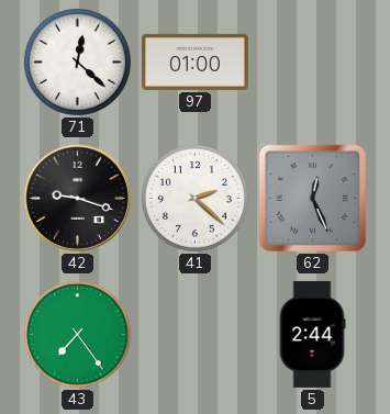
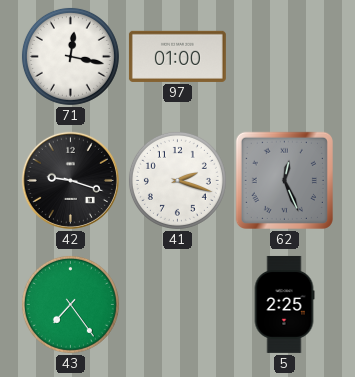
71: 12:22 -> 12:17 (70, 56)
41: 2:22 -> 2:18 (177, 180)
5: 2:44 -> 2:25 (284, 304)
